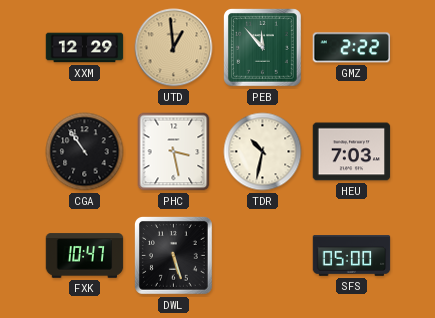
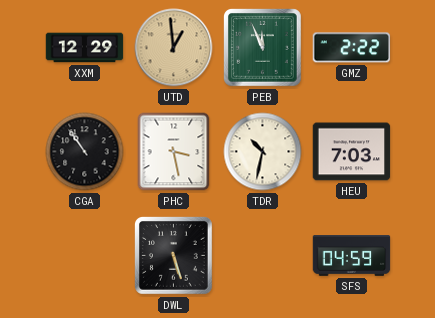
PEB: 11:53 -> 11:56 (263, 48)
FXK: 10:47 -> none (85, 256)
SFS: 05:00 -> 04:59 (352, 256)
